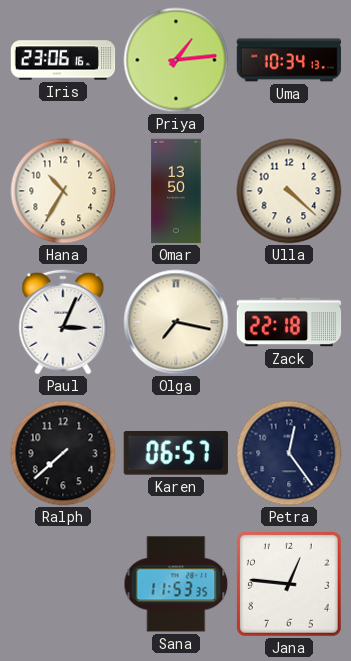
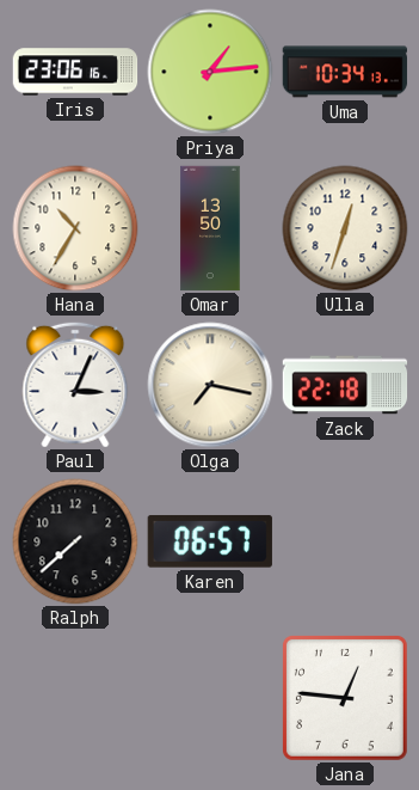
Ulla: 4:22 -> 12:33 (345, 228)
Petra: 12:24 -> none (289, 453)
Sana: 11:53 -> none (176, 584)
